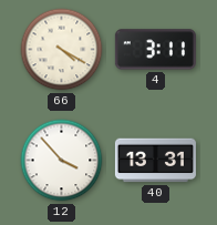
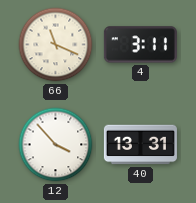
66: 4:20 -> 11:19 (56, 45)
